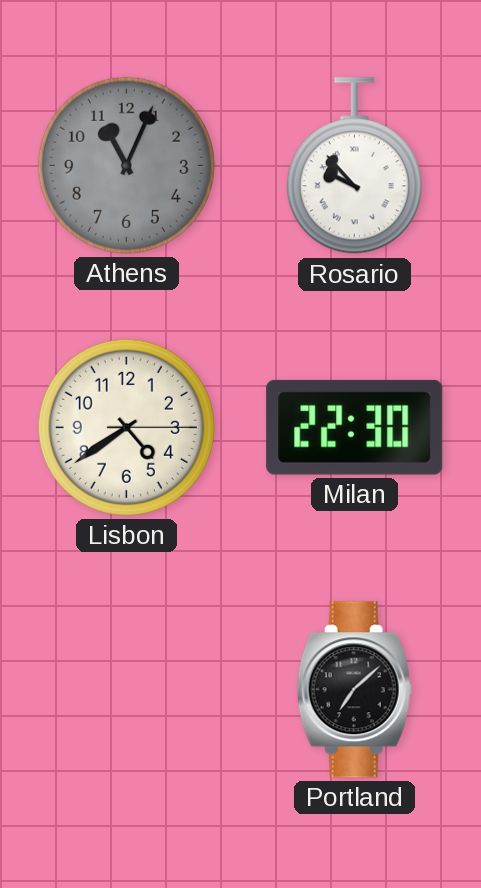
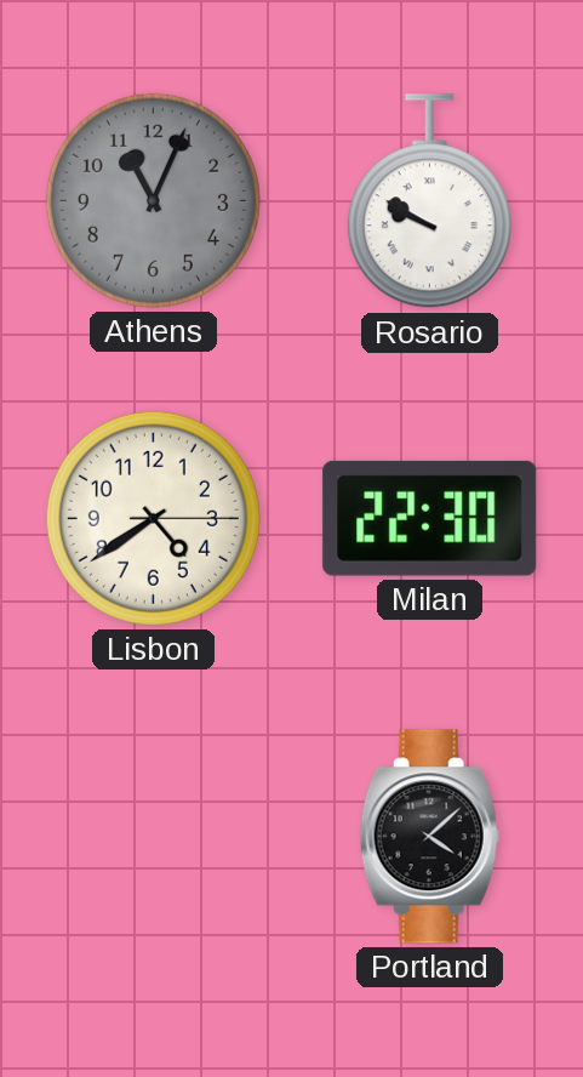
Rosario: 9:53 -> 9:50 (429, 201)
Portland: 7:08 -> 4:08 (429, 837)
